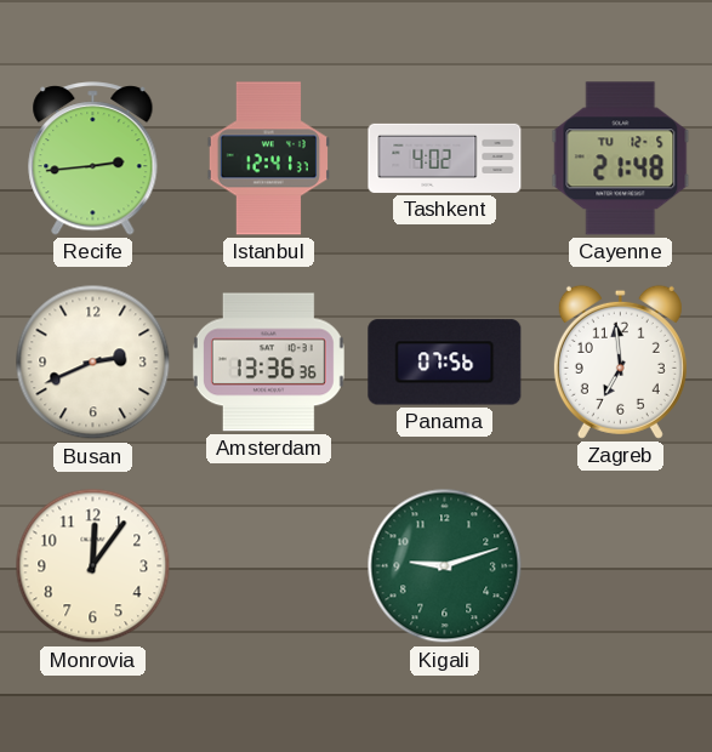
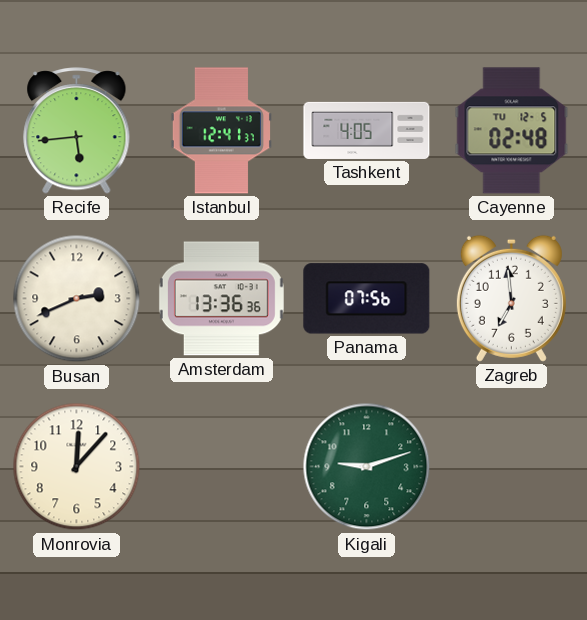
Recife: 2:44 -> 5:44 (77, 131)
Tashkent: 4:02 -> 4:05 (367, 130)
Cayenne: 21:48 -> 02:48 (512, 131)
Monrovia: 12:06 -> 12:07 (77, 467)
